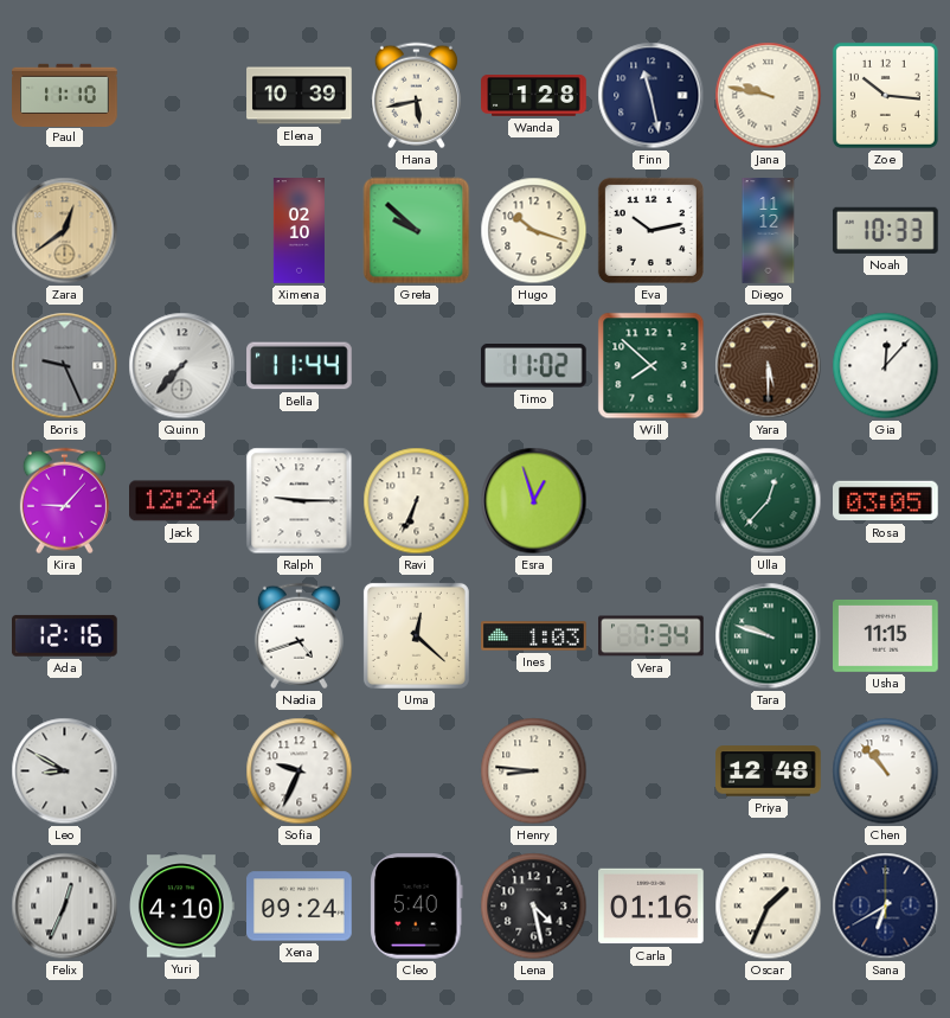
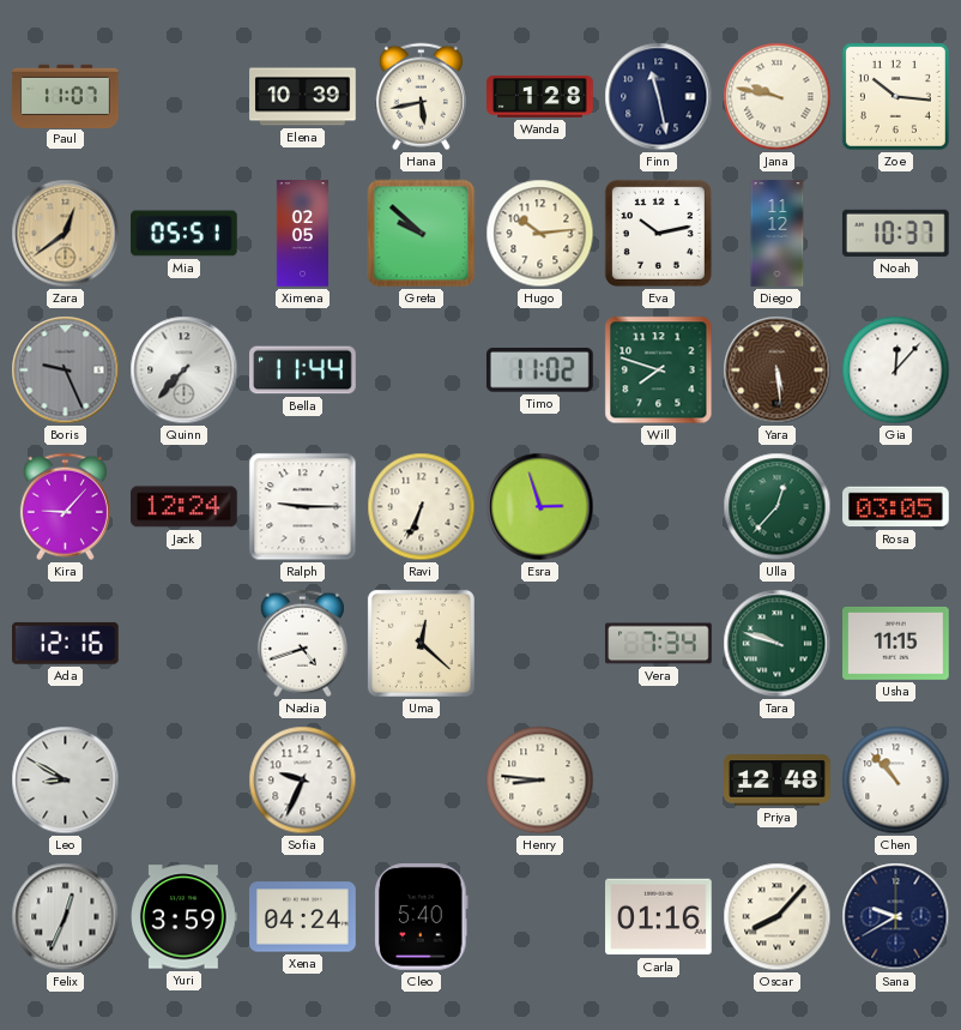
Paul: 11:10 -> 11:07 (66, 96)
Mia: none -> 05:51 (185, 234)
Ximena: 02:10 -> 02:05 (302, 234)
Hugo: 10:18 -> 10:14 (540, 234)
Noah: 10:33 -> 10:37 (896, 233)
Will: 7:52 -> 7:48 (659, 371)
Yara: 5:30 -> 5:29 (778, 371)
Esra: 12:57 -> 2:57 (540, 507)
Ines: 1:03 -> none (534, 636)
Yuri: 4:10 -> 3:59 (185, 917)
Xena: 09:24 -> 04:24 (303, 917)
Lena: 4:28 -> none (534, 907)
Oscar: 1:34 -> 8:07 (778, 917)
Sana: 6:40 -> 9:40 (896, 917)
